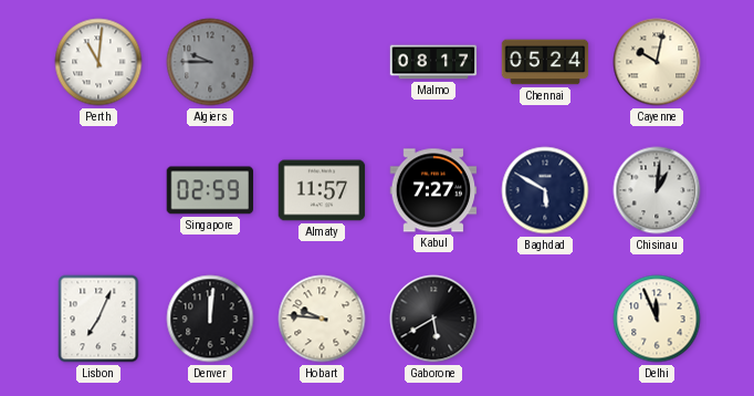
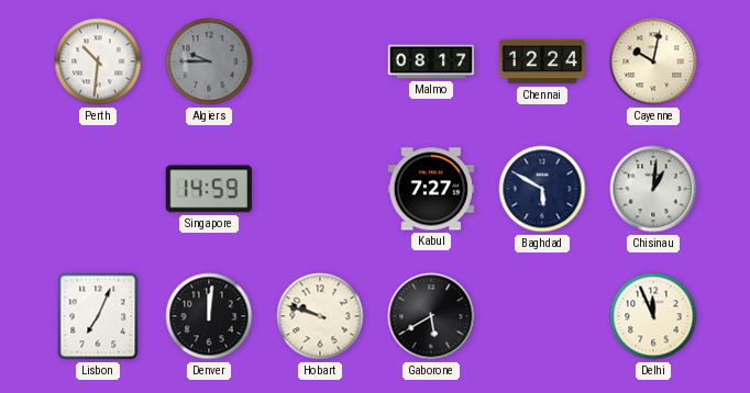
Perth: 11:01 -> 10:31 (98, 61)
Chennai: 05:24 -> 12:24 (542, 61)
Singapore: 02:59 -> 14:59 (208, 189)
Almaty: 11:57 -> none (322, 190)
Hobart: 9:46 -> 9:48 (320, 316)
